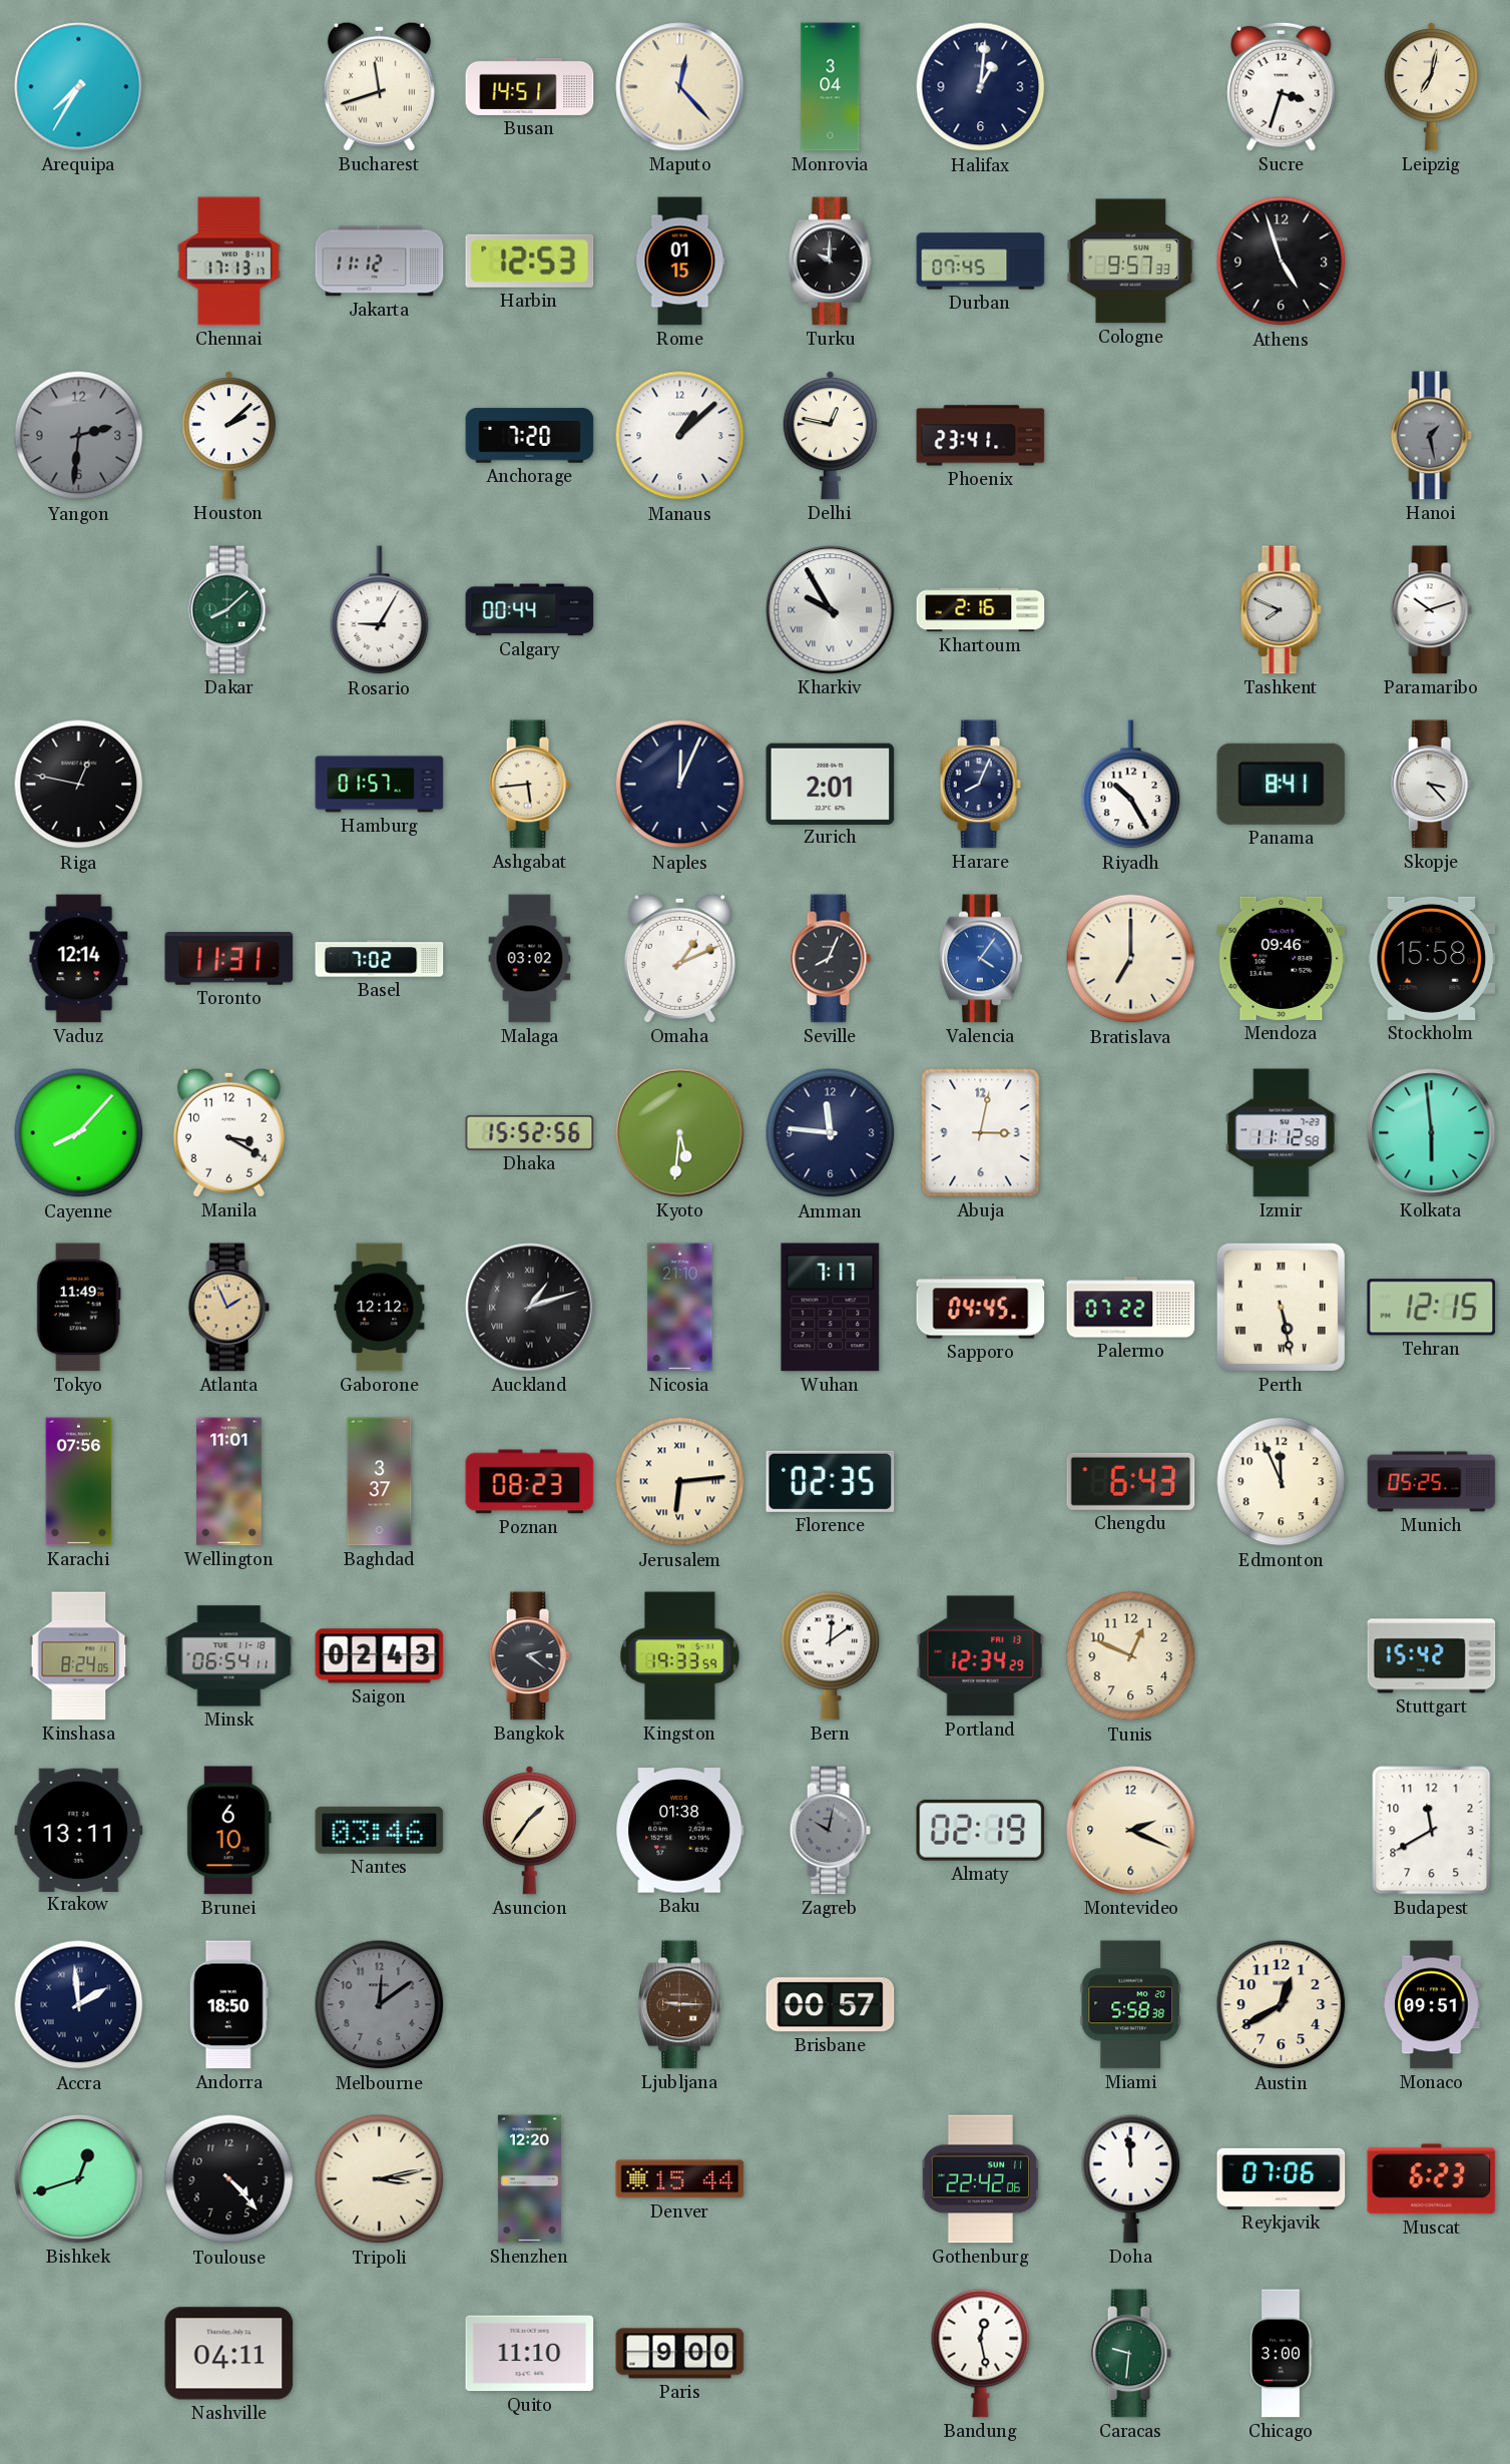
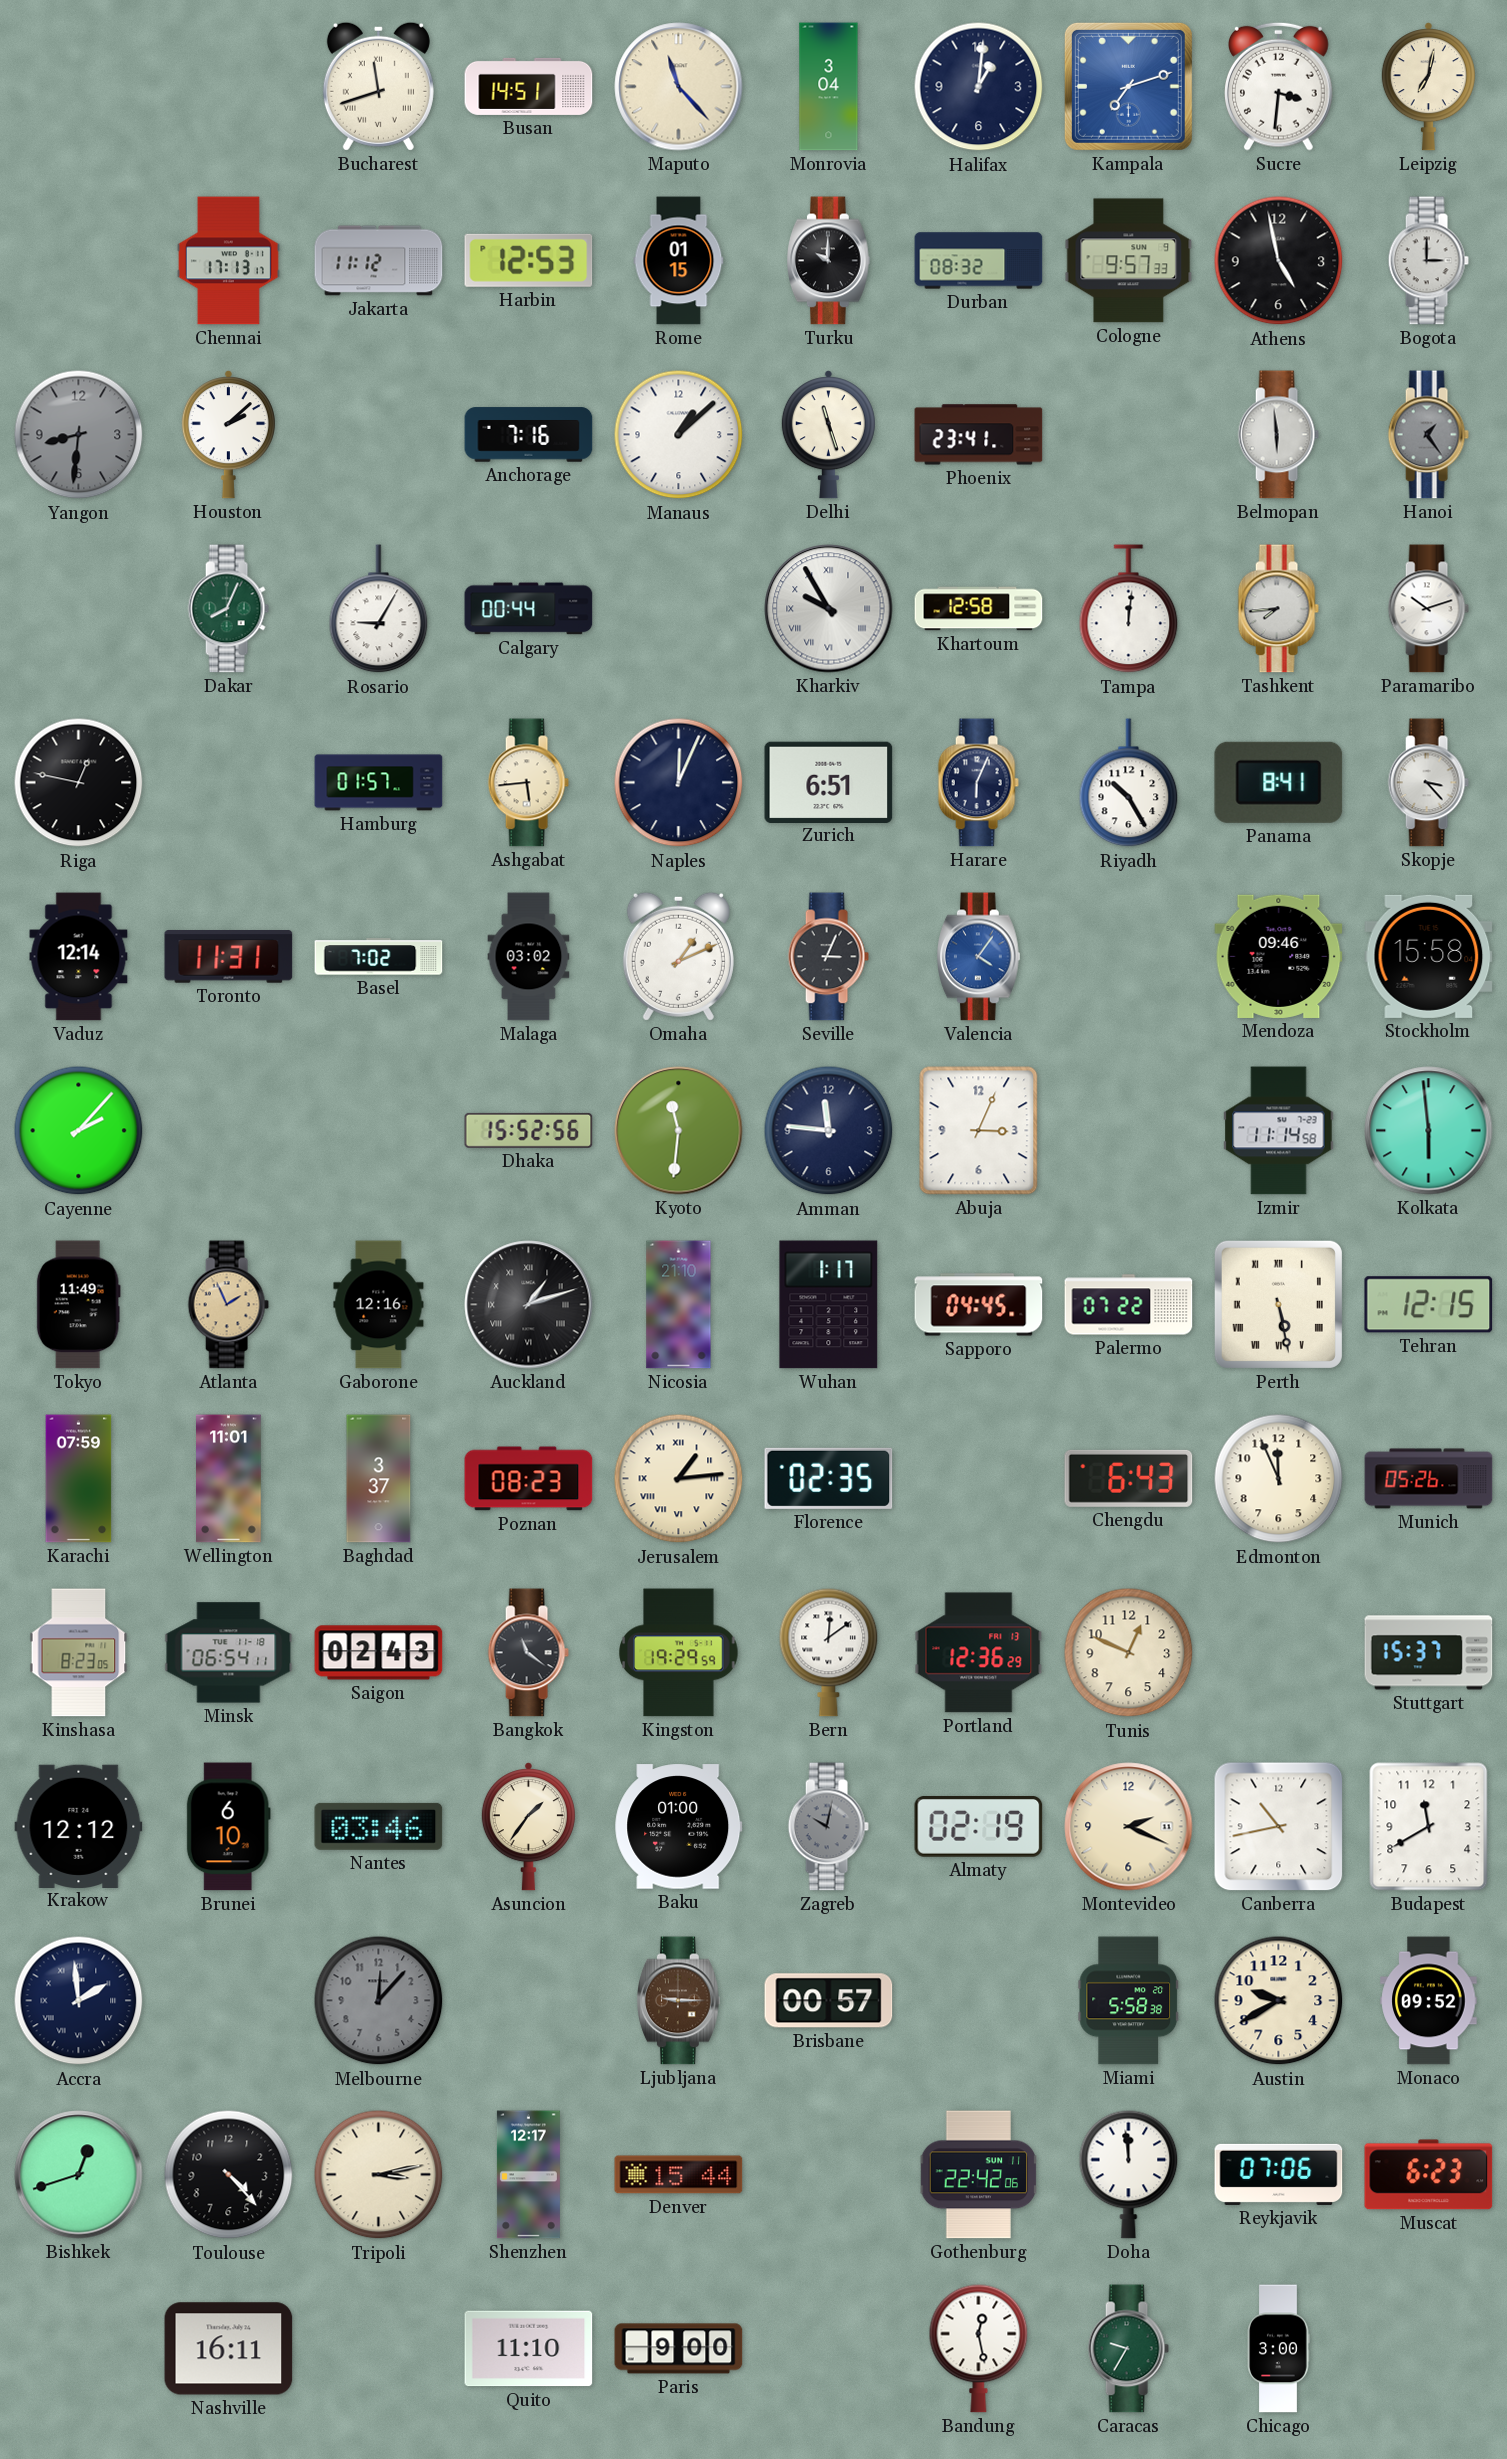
Arequipa: 7:35 -> none (79, 87)
Maputo: 12:23 -> 11:23 (679, 87)
Kampala: none -> 7:12 (1128, 86)
Sucre: 3:33 -> 3:31 (1279, 86)
Durban: 07:45 -> 08:32 (979, 261)
Athens: 4:57 -> 4:58 (1279, 261)
Bogota: none -> 3:00 (1428, 261)
Yangon: 2:31 -> 8:31 (79, 435)
Anchorage: 7:20 -> 7:16 (529, 435)
Delhi: 12:47 -> 11:27 (828, 435)
Belmopan: none -> 5:59 (1278, 435)
Hanoi: 1:28 -> 1:24 (1428, 435)
Dakar: 8:08 -> 8:04 (228, 609)
Khartoum: 2:16 -> 12:58 (979, 609)
Tampa: none -> 12:01 (1129, 609)
Tashkent: 7:49 -> 7:44 (1278, 609)
Zurich: 2:01 -> 6:51 (829, 782)
Harare: 8:04 -> 6:04 (978, 783)
Seville: 8:04 -> 3:04 (828, 957)
Bratislava: 7:00 -> none (1131, 959)
Cayenne: 8:07 -> 2:07 (79, 1131)
Manila: 3:20 -> none (228, 1132)
Kyoto: 5:31 -> 11:31 (679, 1131)
Abuja: 3:02 -> 3:04 (979, 1131)
Izmir: 11:12 -> 11:14 (1279, 1131)
Gaborone: 12:12 -> 12:16 (379, 1305)
Wuhan: 7:17 -> 1:17 (829, 1305)
Karachi: 07:56 -> 07:59 (79, 1479)
Jerusalem: 6:14 -> 1:14 (679, 1479)
Munich: 05:25 -> 05:26 (1429, 1479)
Kinshasa: 8:24 -> 8:23 (79, 1653)
Bangkok: 2:21 -> 11:21 (528, 1653)
Kingston: 19:33 -> 19:29 (679, 1653)
Portland: 12:34 -> 12:36 (979, 1653)
Stuttgart: 15:42 -> 15:37 (1429, 1653)
Krakow: 13:11 -> 12:12 (79, 1826)
Baku: 01:38 -> 01:00 (679, 1827)
Canberra: none -> 10:43 (1279, 1827)
Andorra: 18:50 -> none (228, 2005)
Melbourne: 12:09 -> 12:07 (379, 2001)
Austin: 12:40 -> 9:40 (1279, 2001)
Monaco: 09:51 -> 09:52 (1429, 2001)
Shenzhen: 12:20 -> 12:17 (528, 2175)
Nashville: 04:11 -> 16:11 (229, 2349)
Caracas: 9:31 -> 9:35 (1128, 2349)
